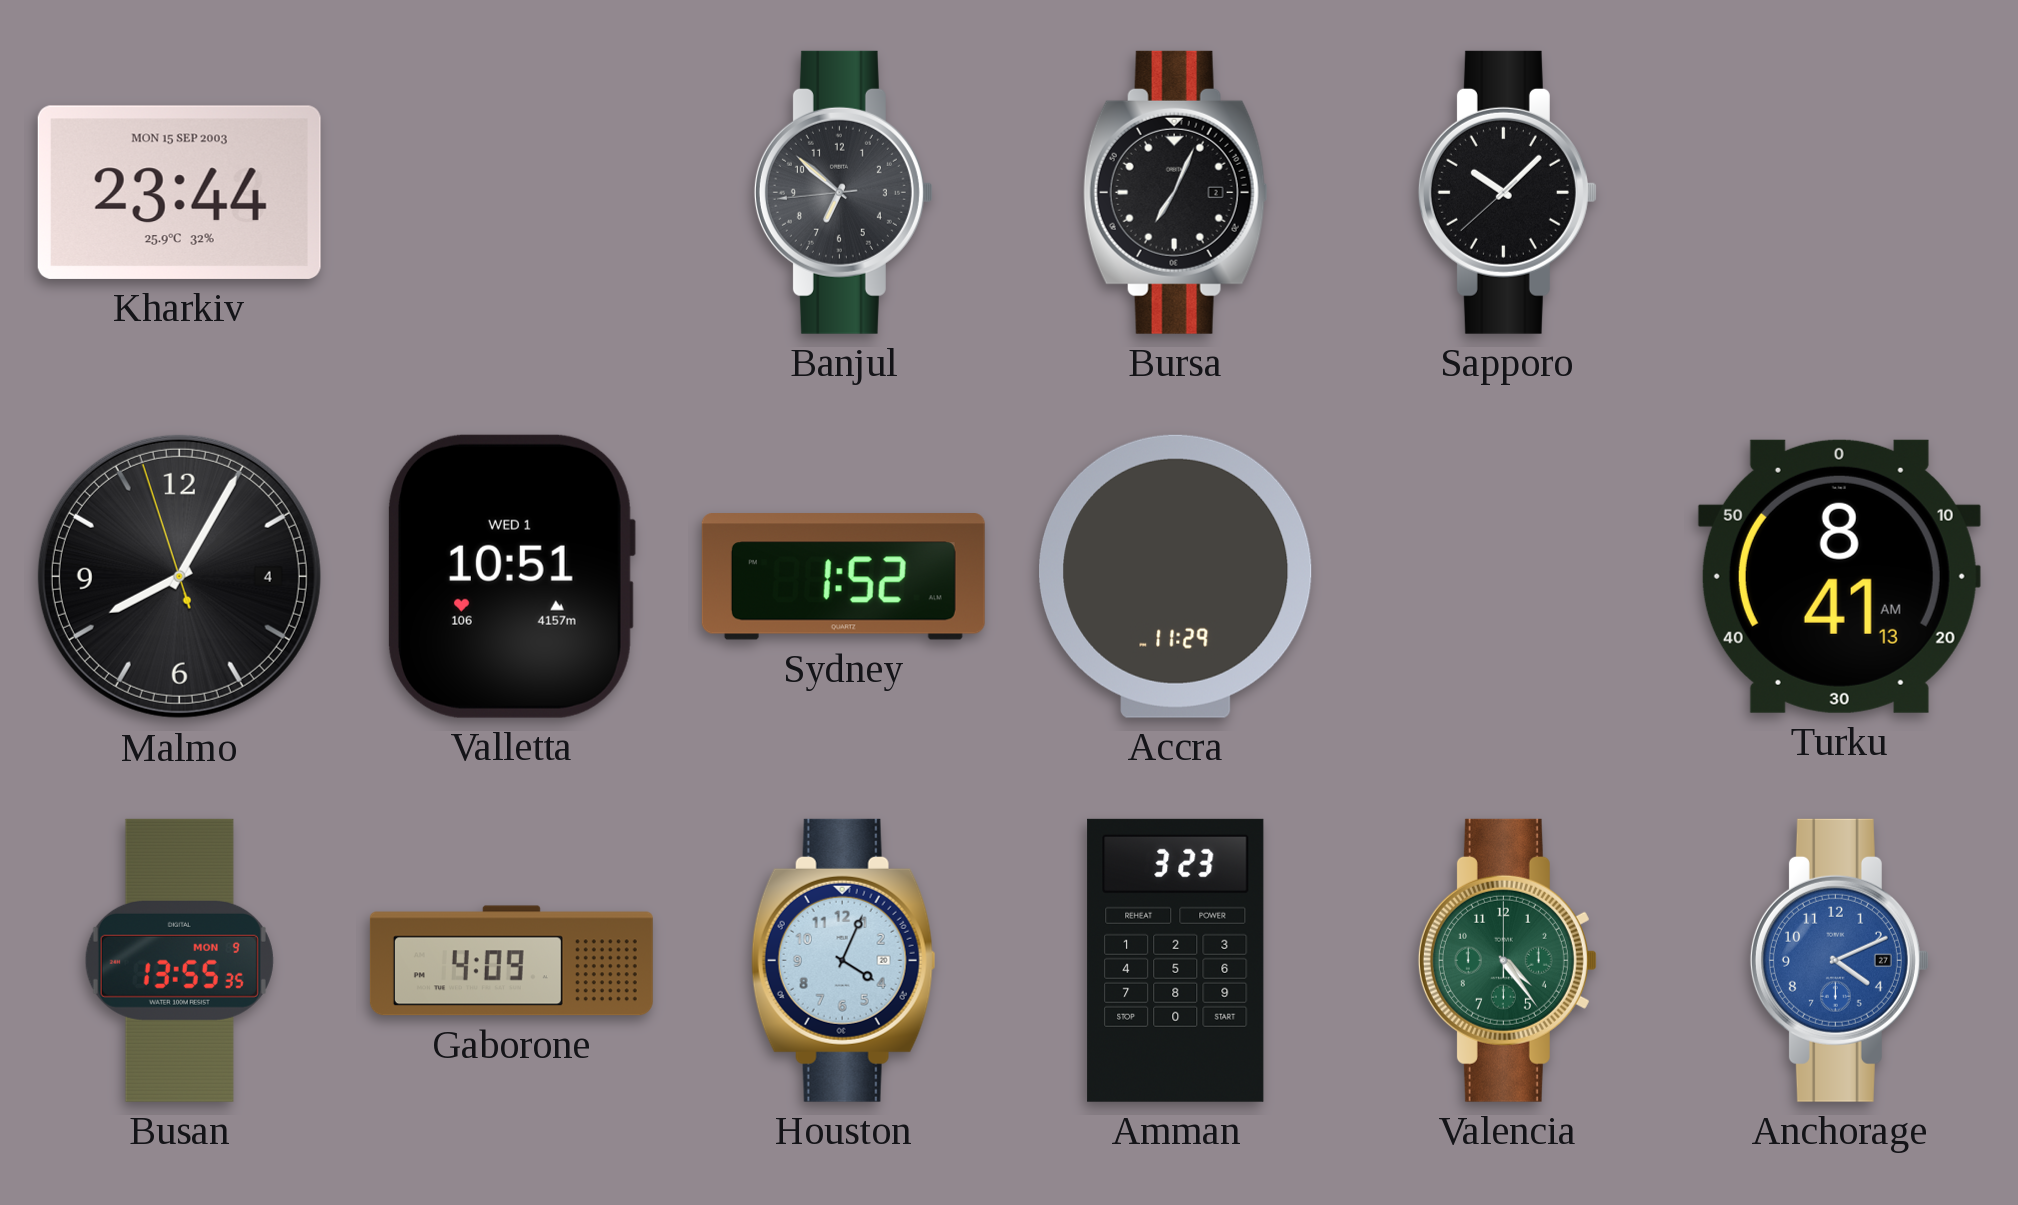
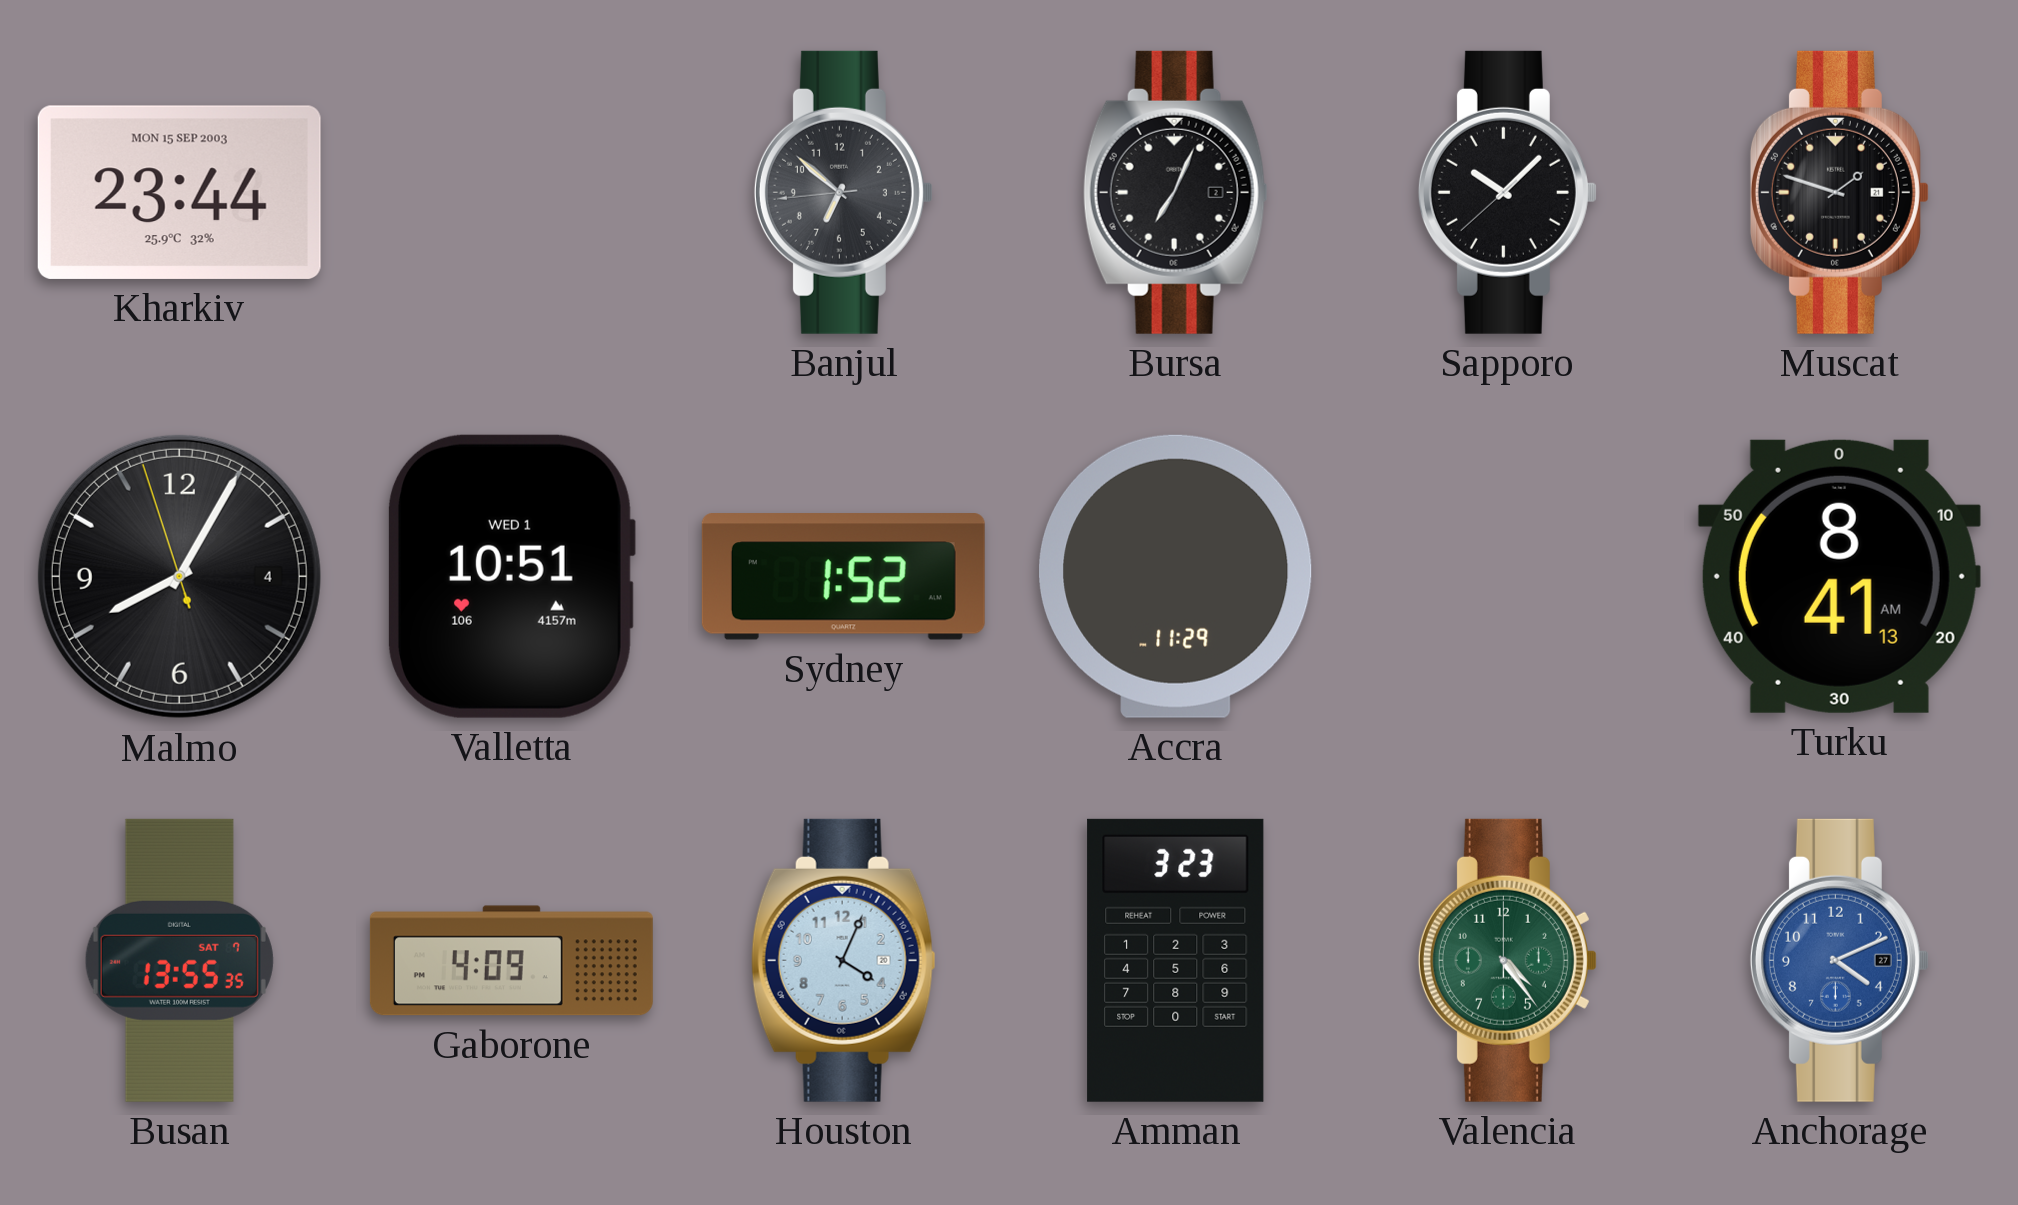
Muscat: none -> 1:48 (1839, 192)
Busan date: MON 9 -> SAT 7 (179, 960)
